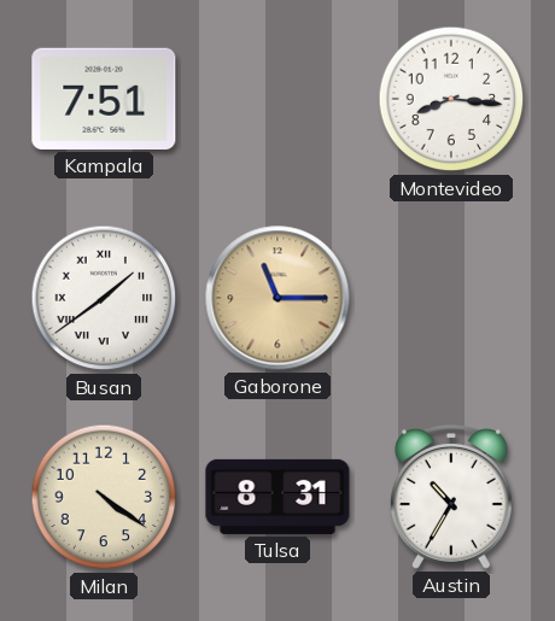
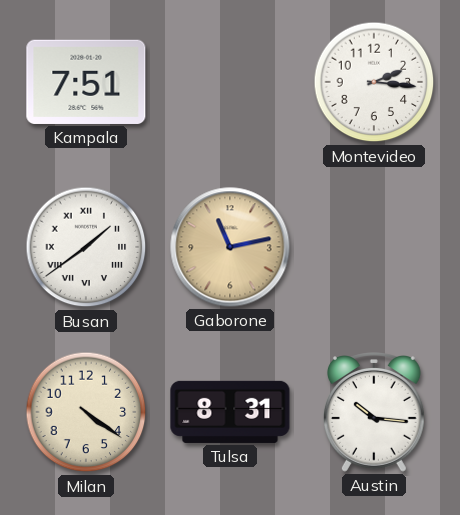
Montevideo: 8:16 -> 2:16 (374, 82)
Gaborone: 11:15 -> 11:13 (230, 247)
Austin: 10:35 -> 10:16 (374, 412)
